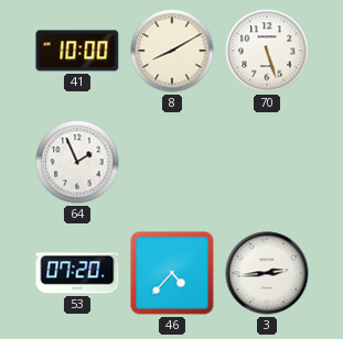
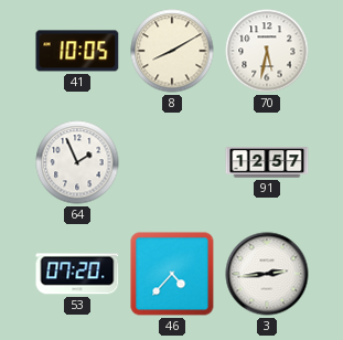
41: 10:00 -> 10:05 (77, 51)
70: 5:27 -> 5:32 (267, 51)
91: none -> 12:57 (267, 162)
